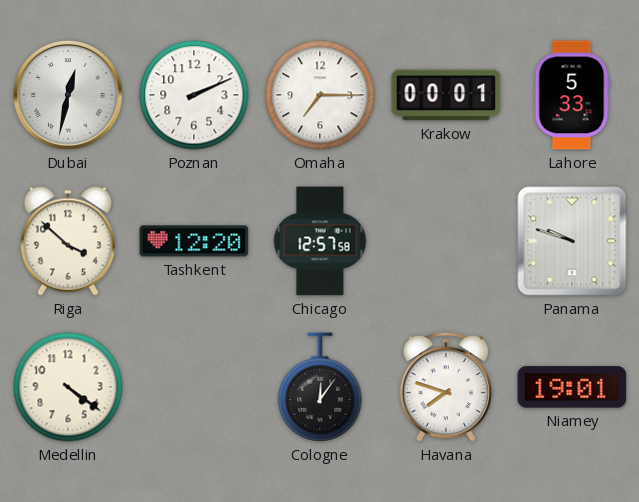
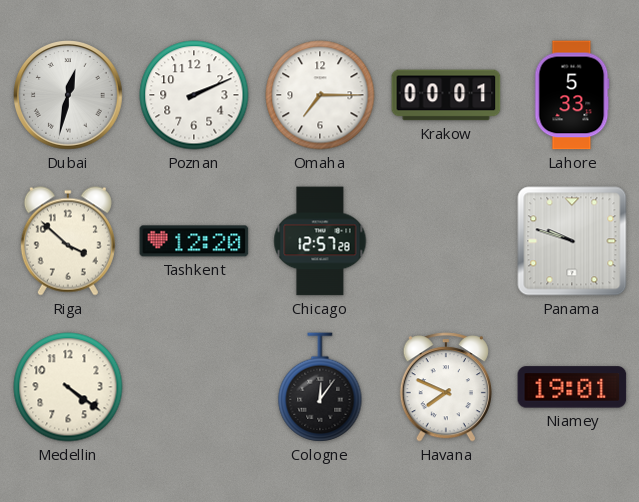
Chicago: 12:57:58 -> 12:57:28 (320, 241)
Havana: 7:48 -> 7:49 (446, 387)
